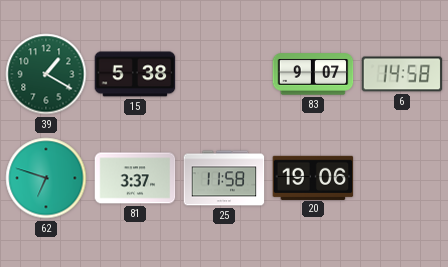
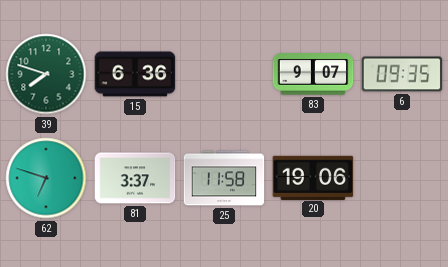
39: 1:20 -> 7:48 (46, 74)
15: 5:38 -> 6:36 (135, 74)
6: 14:58 -> 09:35 (402, 74)
